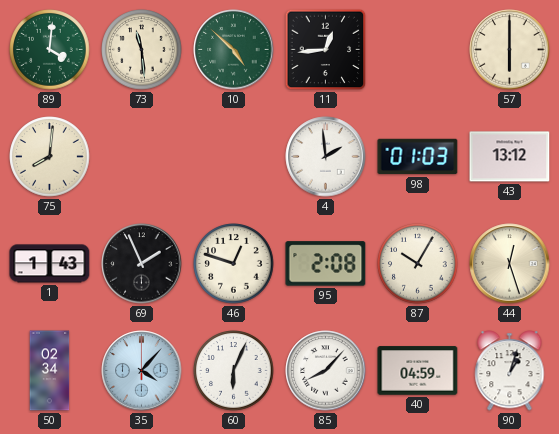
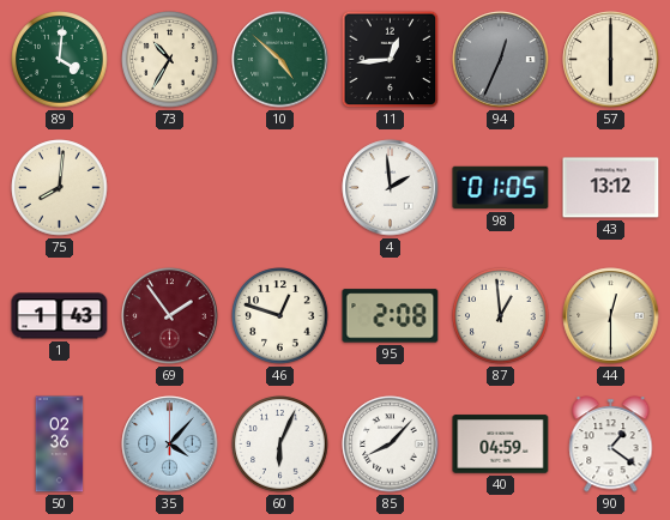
73: 11:29 -> 10:35 (170, 60)
94: none -> 12:34 (501, 60)
98: 01:03 -> 01:05 (501, 188)
69: 1:56 -> 1:54 (170, 316)
69 dial: black -> burgundy (170, 316)
87: 10:05 -> 12:59 (501, 316)
44: 12:27 -> 12:30 (611, 316)
50: 02:34 -> 02:36 (60, 445)
90: 1:03 -> 1:21 (611, 445)
